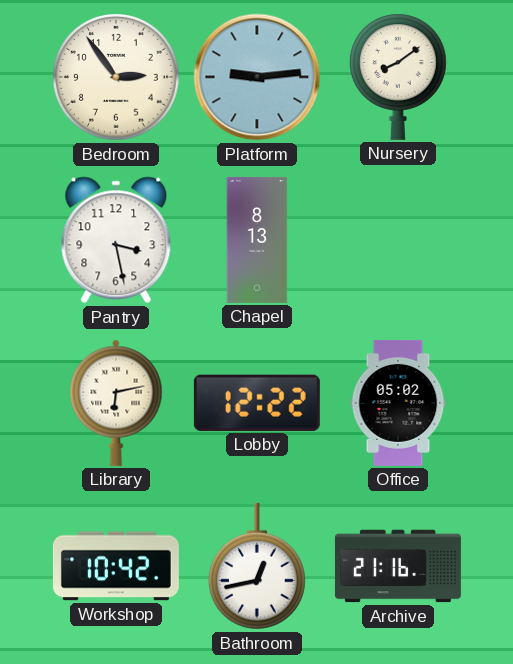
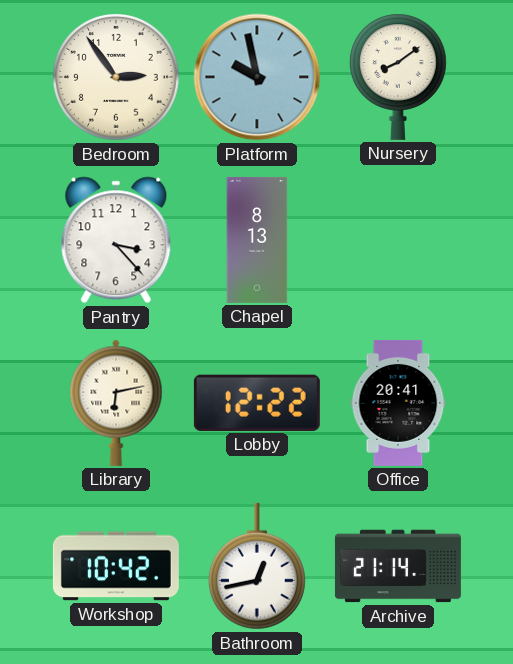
Platform: 9:14 -> 9:58 (257, 77)
Pantry: 3:28 -> 3:23 (116, 240)
Office: 05:02 -> 20:41 (398, 403)
Archive: 21:16 -> 21:14 (398, 566)
